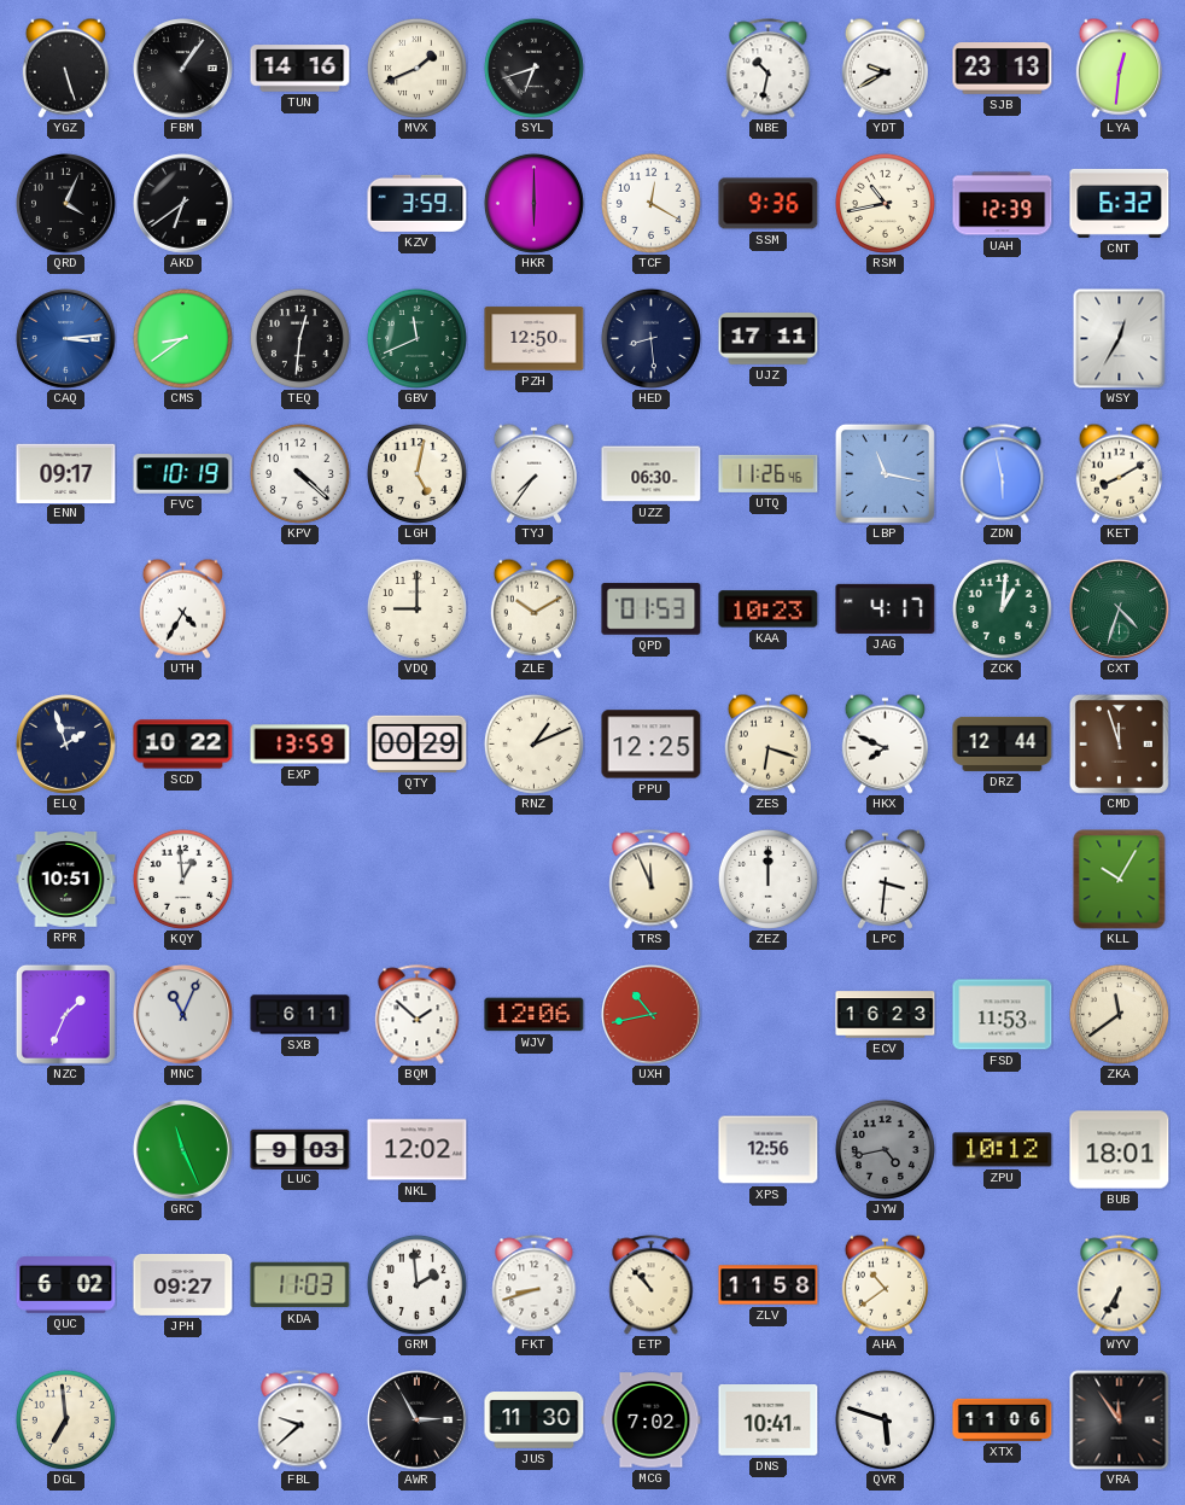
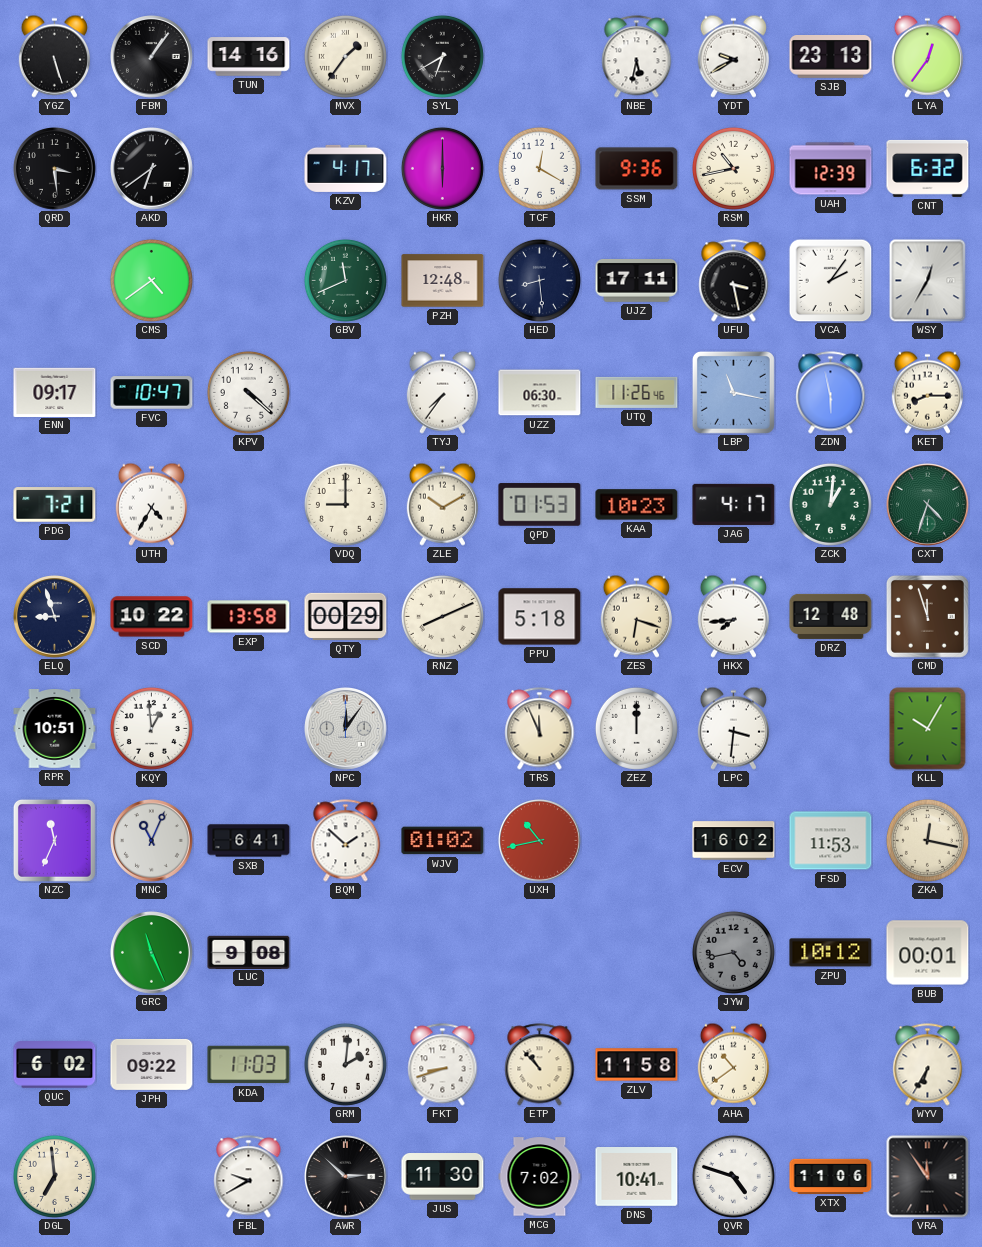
MVX: 1:41 -> 1:36 (345, 56)
SYL: 6:42 -> 6:40 (442, 56)
NBE: 10:32 -> 5:32 (637, 57)
LYA: 12:31 -> 12:36 (927, 56)
QRD: 4:04 -> 3:29 (55, 169)
KZV: 3:59 -> 4:17 (346, 168)
CAQ: 3:14 -> none (66, 339)
CMS: 8:39 -> 4:39 (151, 280)
TEQ: 12:31 -> none (299, 338)
PZH: 12:50 -> 12:48 (443, 281)
UFU: none -> 3:28 (734, 281)
VCA: none -> 2:06 (830, 280)
FVC: 10:19 -> 10:47 (152, 393)
LGH: 5:02 -> none (416, 473)
KET: 8:10 -> 8:15 (927, 392)
PDG: none -> 7:21 (55, 505)
ELQ: 1:57 -> 8:57 (55, 617)
EXP: 13:59 -> 13:58 (249, 617)
RNZ: 1:11 -> 8:11 (442, 616)
PPU: 12:25 -> 5:18 (540, 617)
HKX: 7:49 -> 7:44 (733, 616)
DRZ: 12:44 -> 12:48 (831, 616)
NPC: none -> 12:06 (346, 729)
NZC: 1:34 -> 11:34 (54, 840)
SXB: 6:11 -> 6:41 (249, 841)
WJV: 12:06 -> 01:02 (443, 841)
ECV: 16:23 -> 16:02 (734, 841)
ZKA: 11:39 -> 12:17 (927, 840)
LUC: 9:03 -> 9:08 (249, 952)
NKL: 12:02 -> none (418, 1150)
XPS: 12:56 -> none (769, 1150)
BUB: 18:01 -> 00:01 (928, 953)
JPH: 09:27 -> 09:22 (152, 1064)
GRM: 1:59 -> 2:01 (345, 1064)
FBL: 9:38 -> 9:40 (249, 1177)
AWR: 2:55 -> 2:52 (346, 1177)
QVR: 5:48 -> 4:48 (733, 1176)
